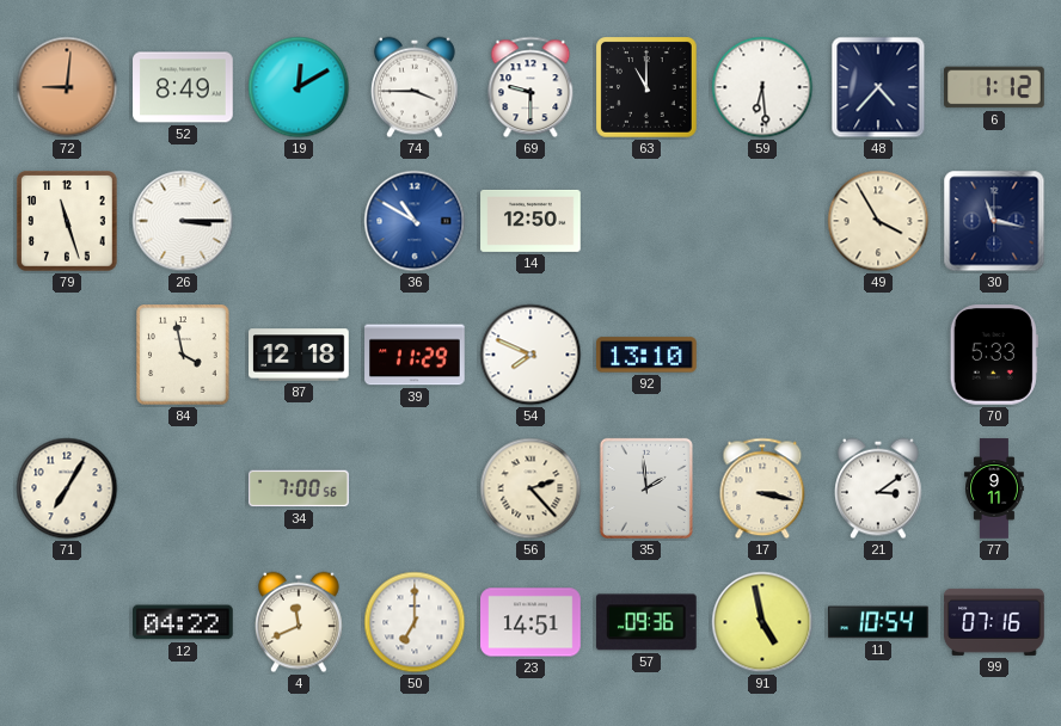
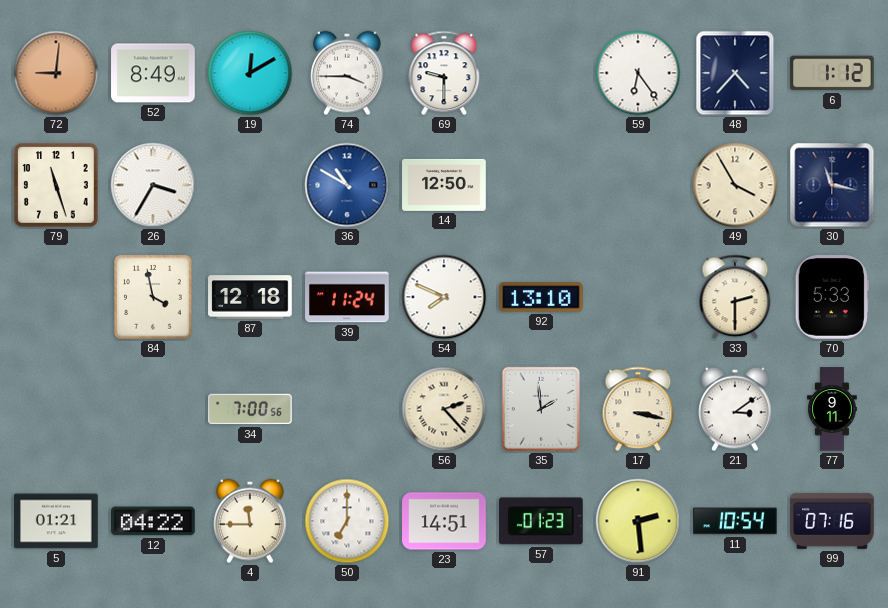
63: 11:00 -> none (646, 87)
59: 6:29 -> 6:24 (638, 73)
26: 3:15 -> 3:35 (153, 185)
39: 11:29 -> 11:24 (347, 297)
33: none -> 2:30 (735, 297)
71: 7:05 -> none (67, 488)
5: none -> 01:21 (56, 521)
4: 11:41 -> 11:45 (251, 521)
57: 09:36 -> 01:23 (541, 521)
91: 4:58 -> 2:29 (638, 521)
